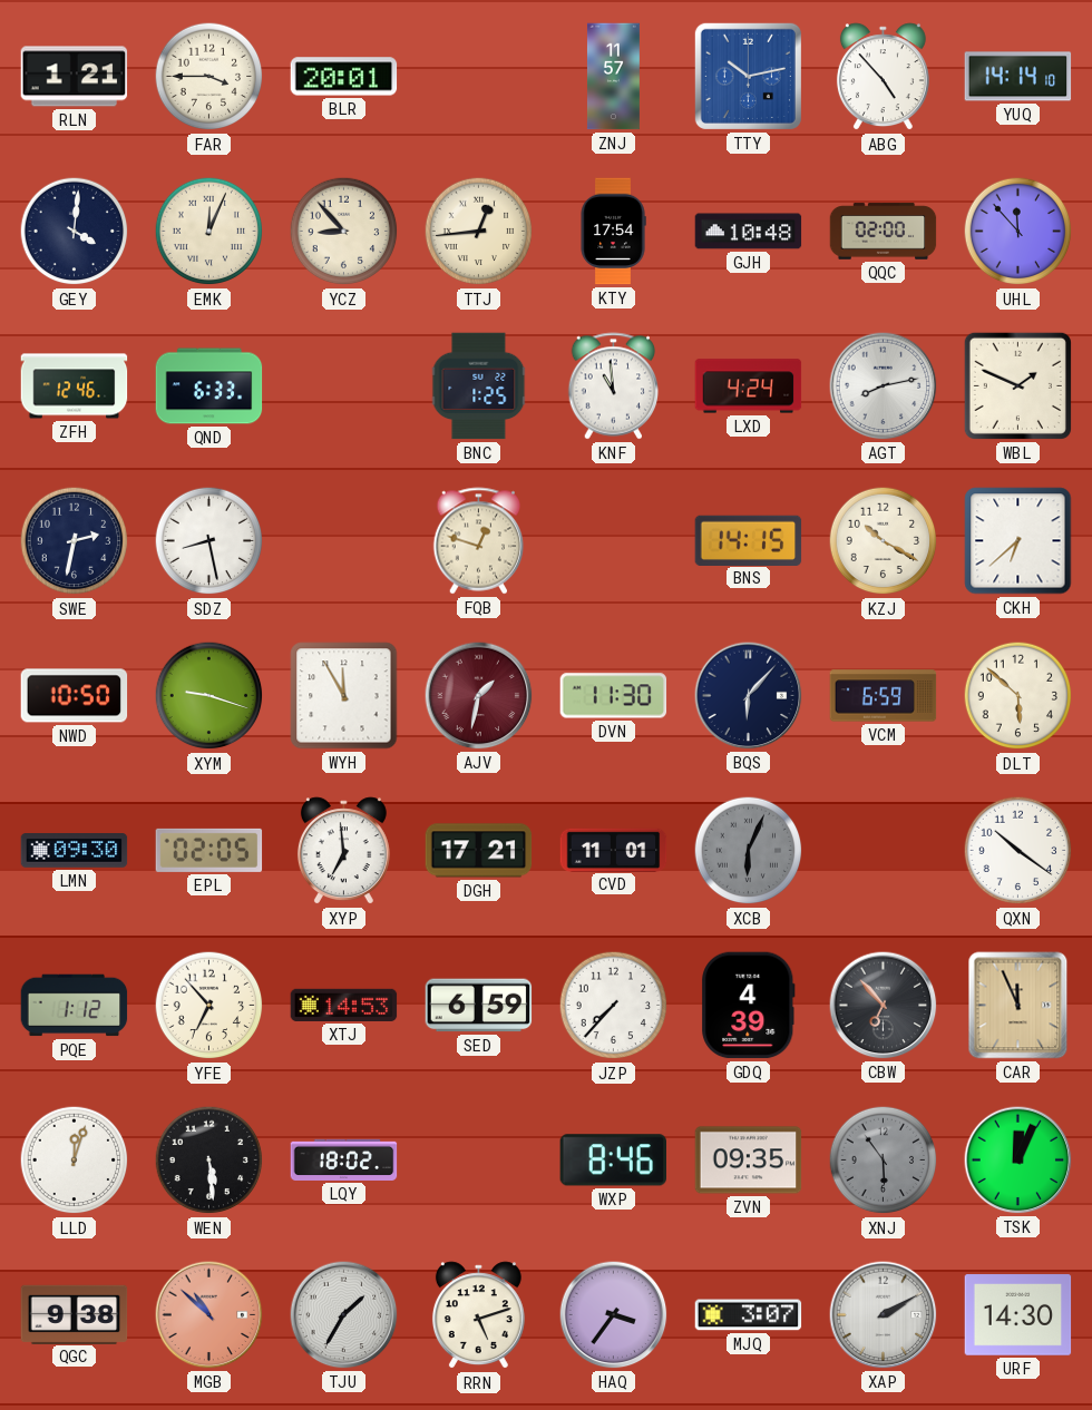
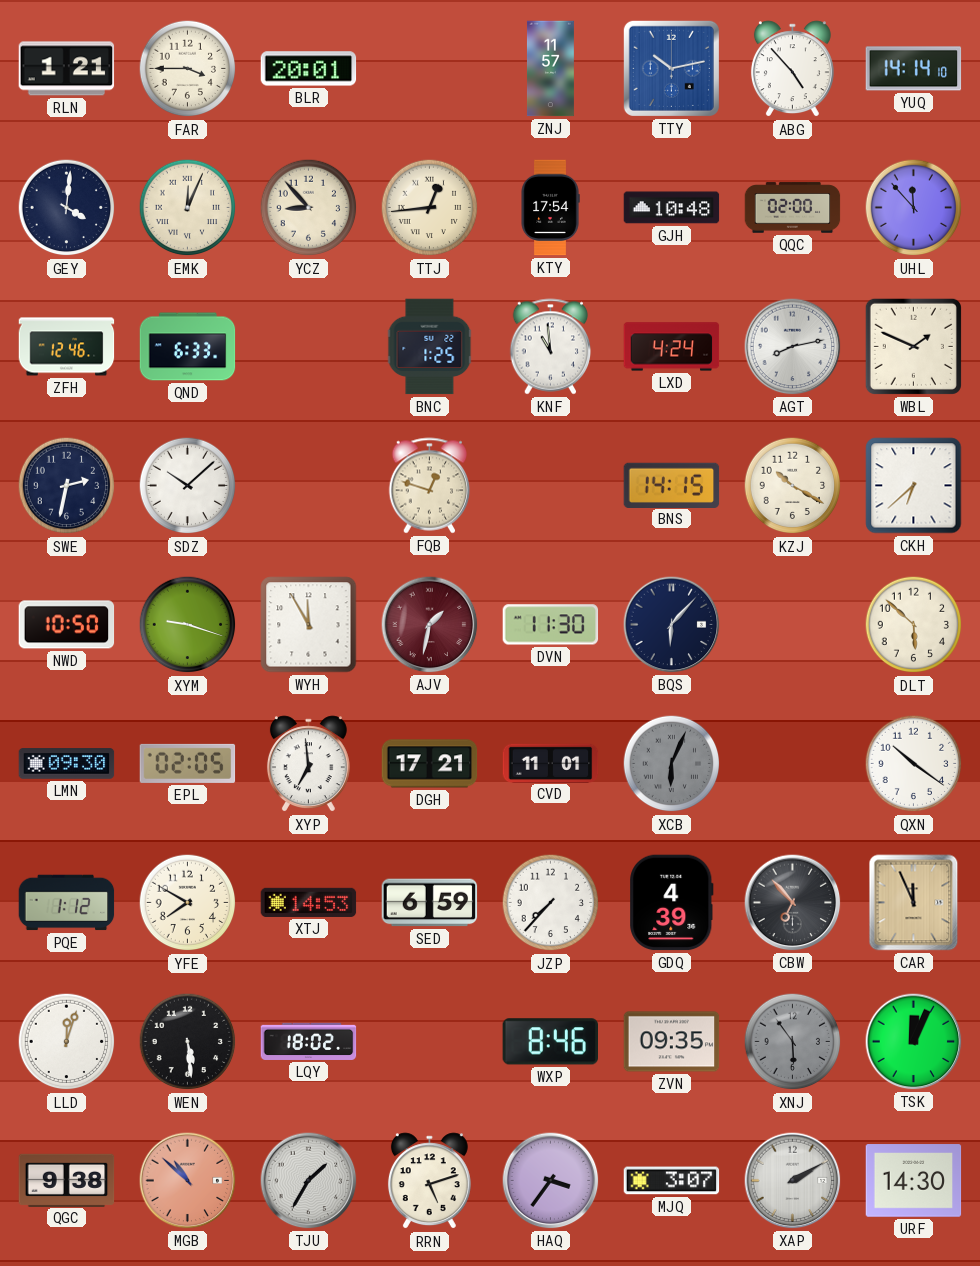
SDZ: 8:28 -> 10:08 (188, 486)
VCM: 6:59 -> none (884, 696)
YFE: 6:53 -> 7:50 (188, 903)
